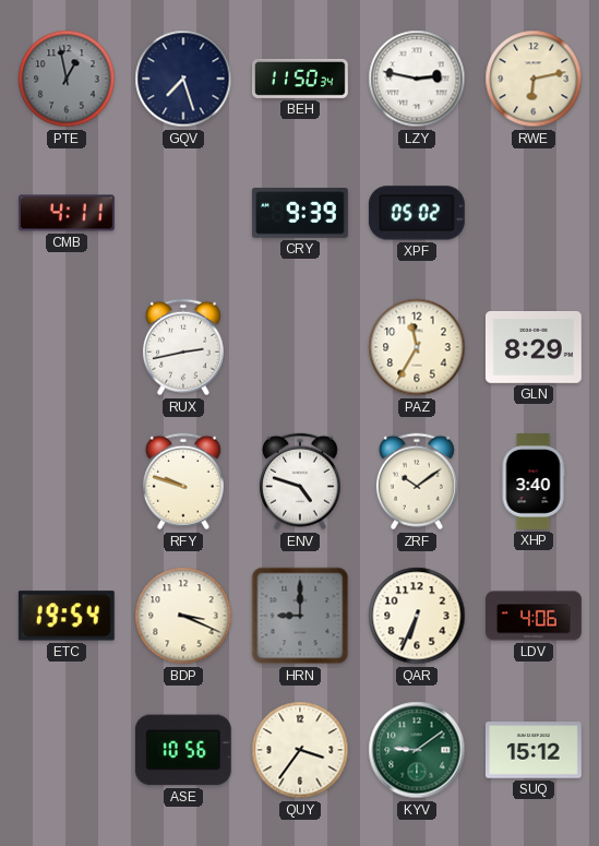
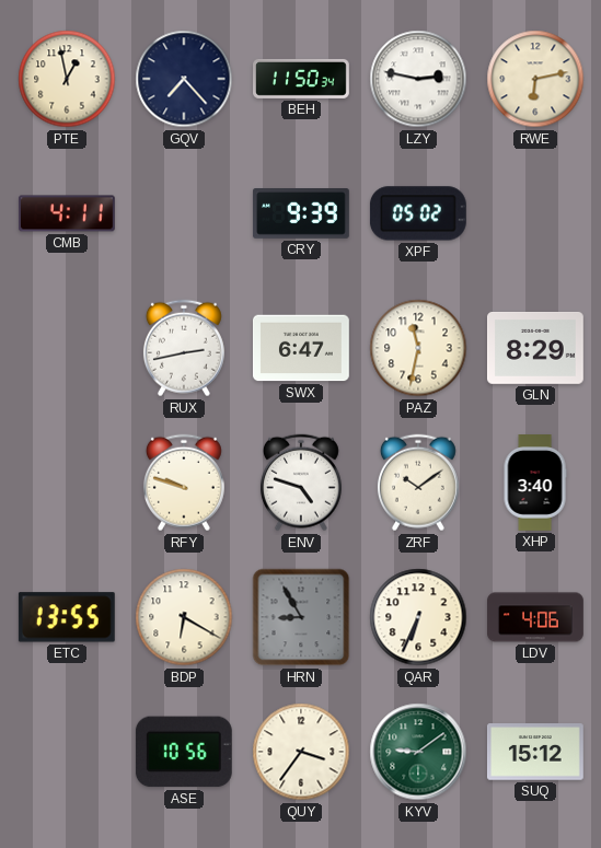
PTE dial: grey -> cream (67, 79)
GQV: 7:27 -> 7:23 (184, 79)
SWX: none -> 6:47 (301, 348)
PAZ: 11:35 -> 11:32 (418, 348)
ETC: 19:54 -> 13:55 (67, 617)
BDP: 3:19 -> 6:20 (184, 617)
HRN: 9:00 -> 8:55 (301, 617)
